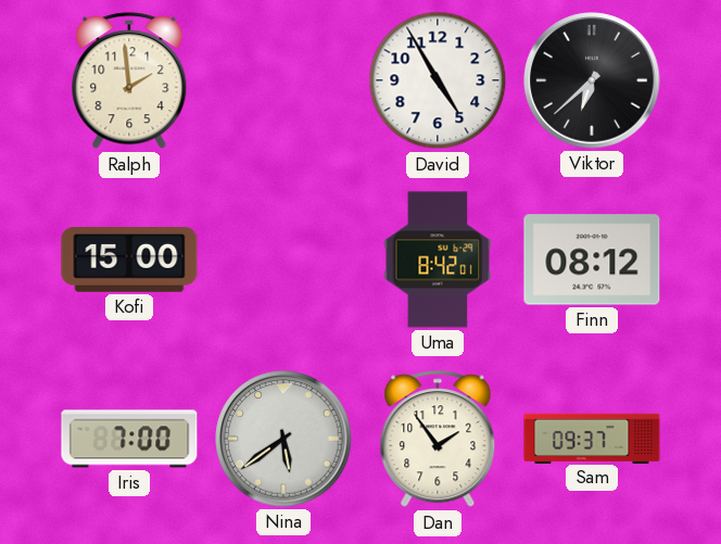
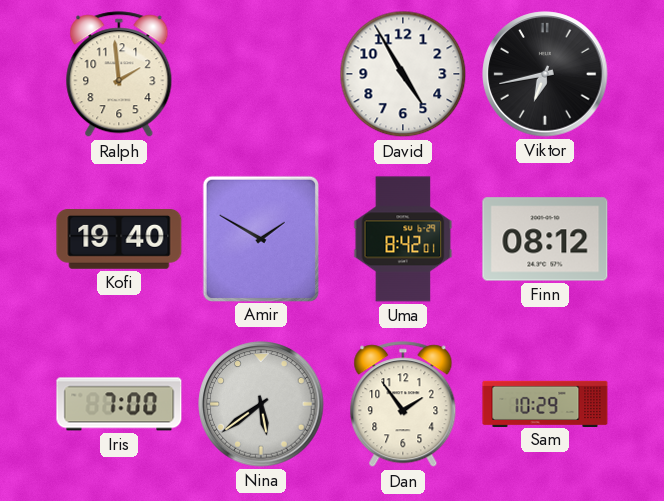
Viktor: 6:38 -> 6:43 (545, 74)
Kofi: 15:00 -> 19:40 (119, 240)
Amir: none -> 1:50 (260, 238)
Sam: 09:37 -> 10:29 (545, 403)
